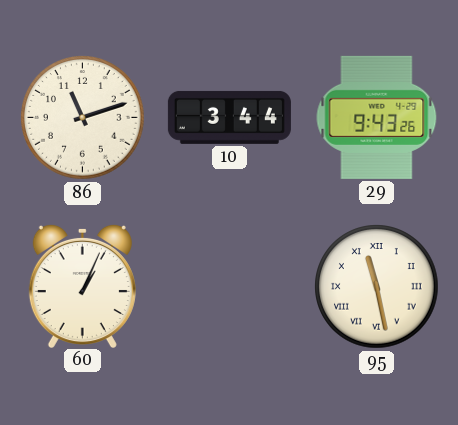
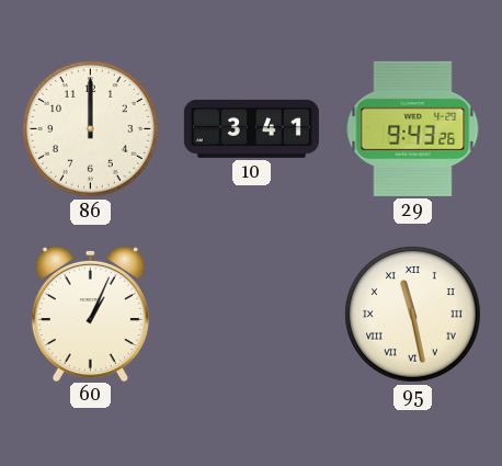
86: 11:12 -> 12:00 (91, 129)
10: 3:44 -> 3:41 (251, 128)
